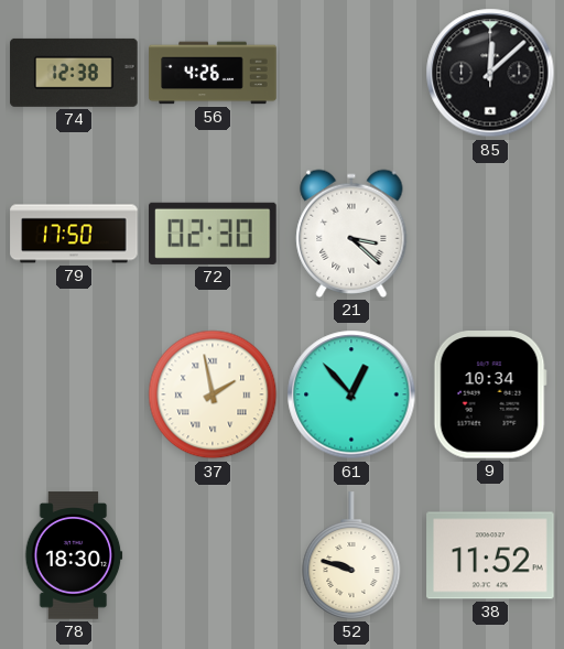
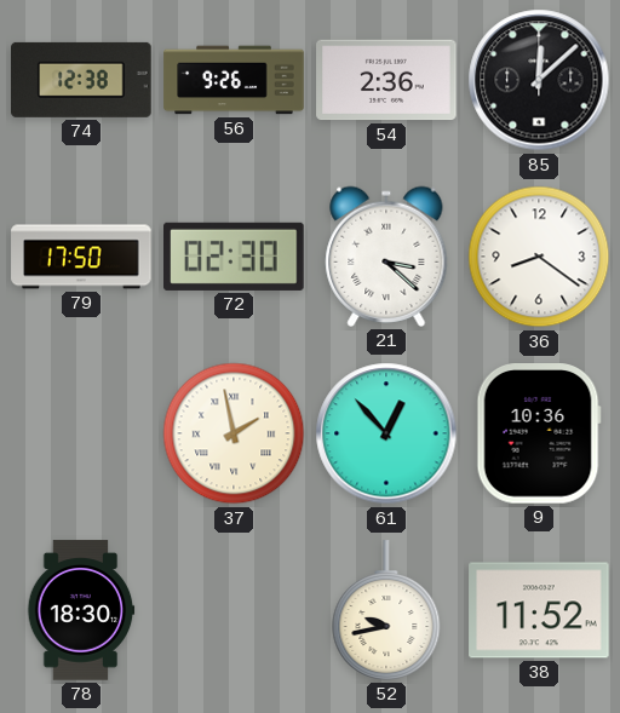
56: 4:26 -> 9:26 (234, 80)
54: none -> 2:36 (386, 80)
36: none -> 8:21 (539, 257)
9: 10:34 -> 10:36 (539, 435)
52: 9:48 -> 9:43 (386, 610)
